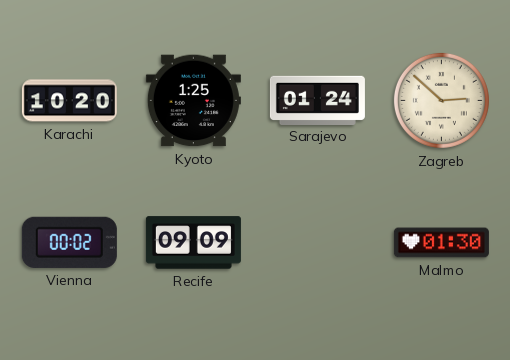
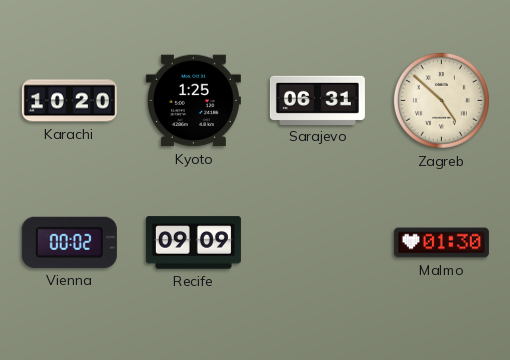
Sarajevo: 01:24 -> 06:31 (317, 100)
Zagreb: 2:52 -> 4:52 (441, 100)
